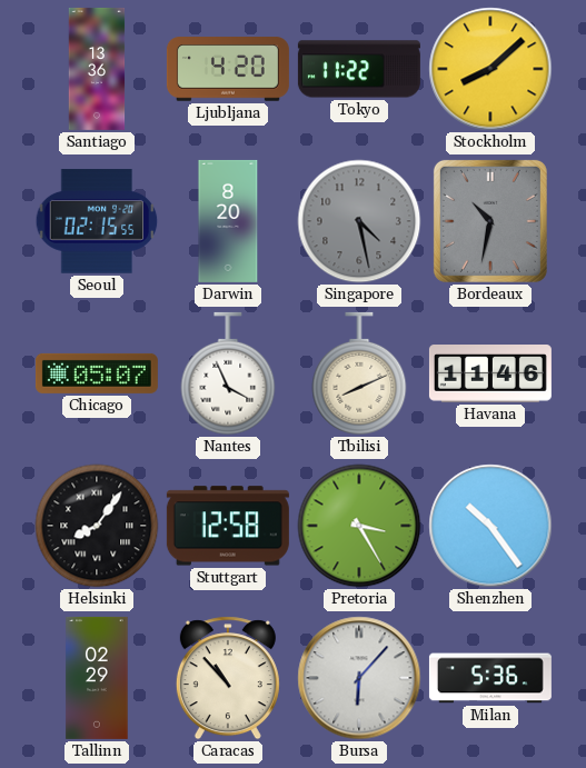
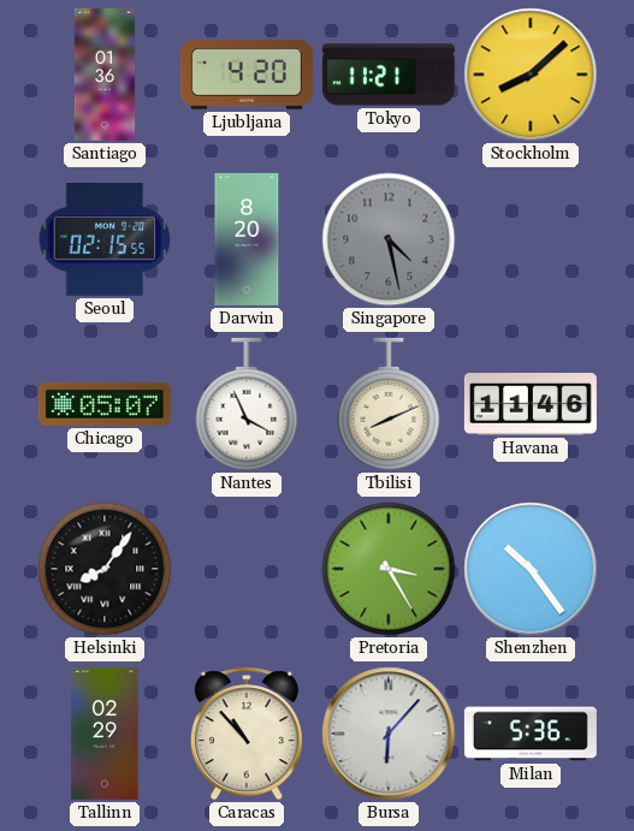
Santiago: 13:36 -> 01:36 (105, 75)
Tokyo: 11:22 -> 11:21 (389, 75)
Bordeaux: 10:32 -> none (490, 221)
Stuttgart: 12:58 -> none (228, 526)
